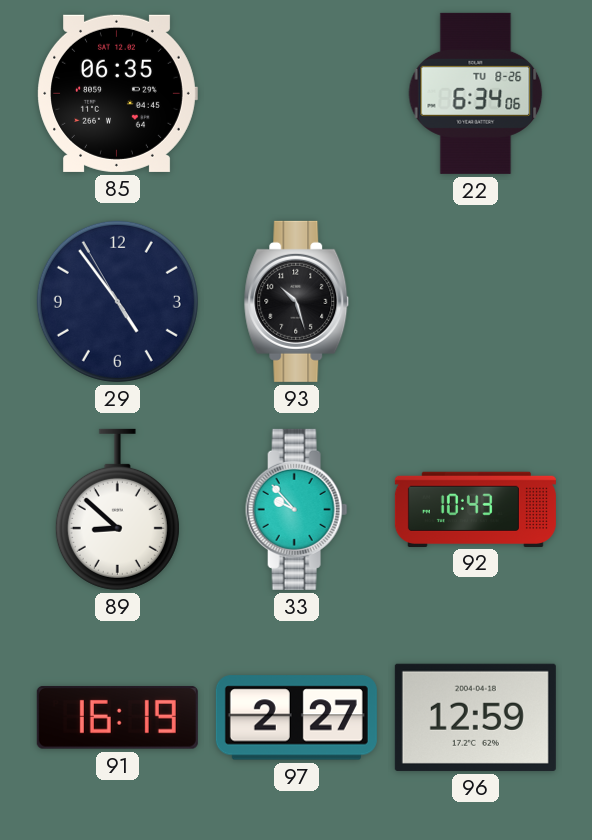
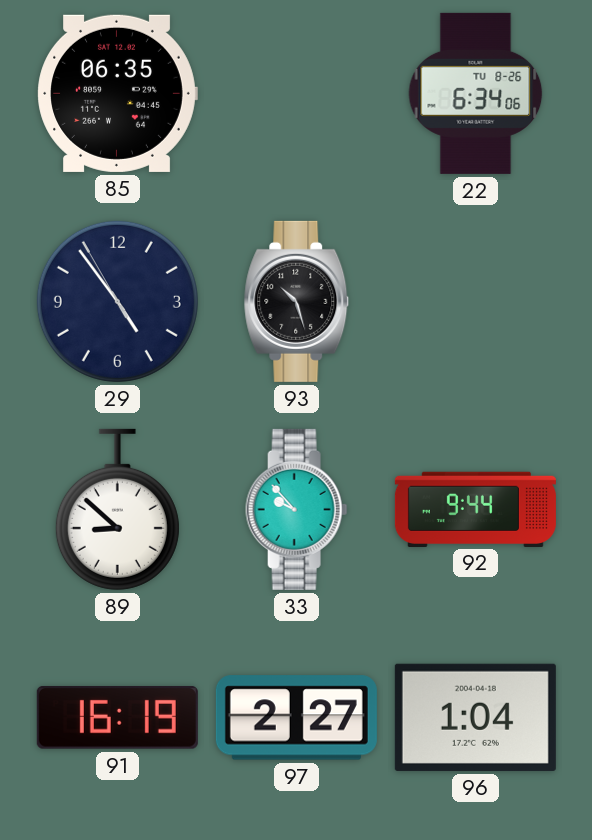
92: 10:43 -> 9:44 (475, 509)
96: 12:59 -> 1:04 (475, 717)
